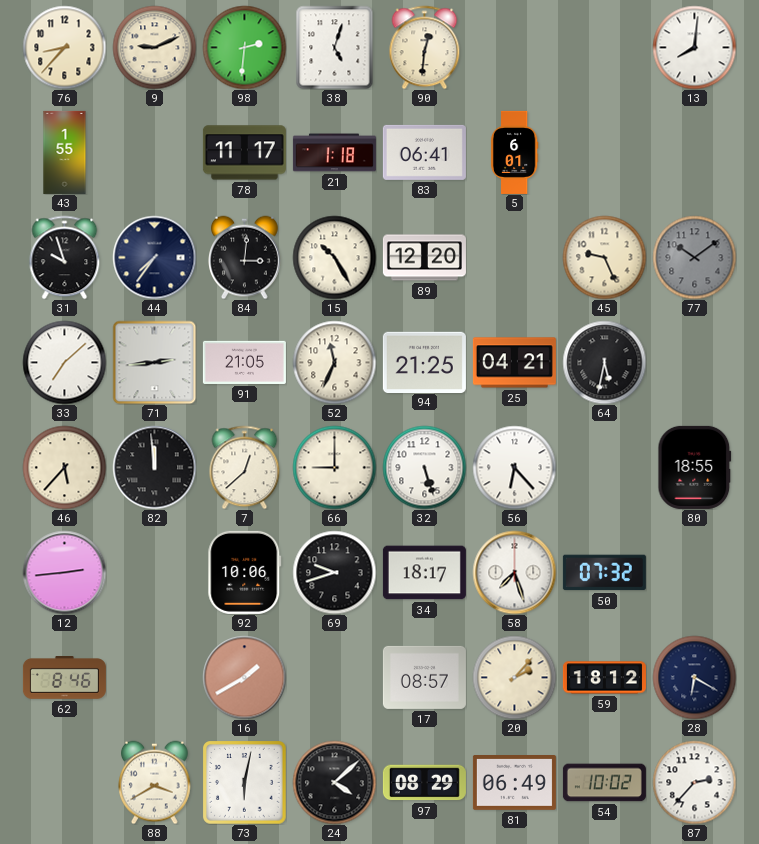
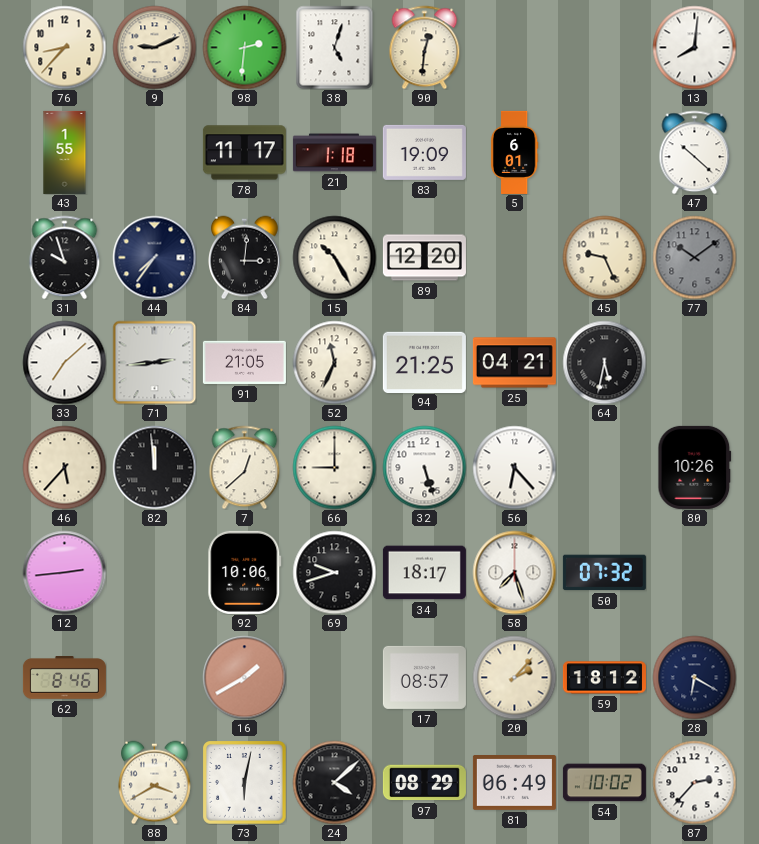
83: 06:41 -> 19:09 (424, 152)
47: none -> 10:22 (695, 152)
80: 18:55 -> 10:26 (695, 467)
